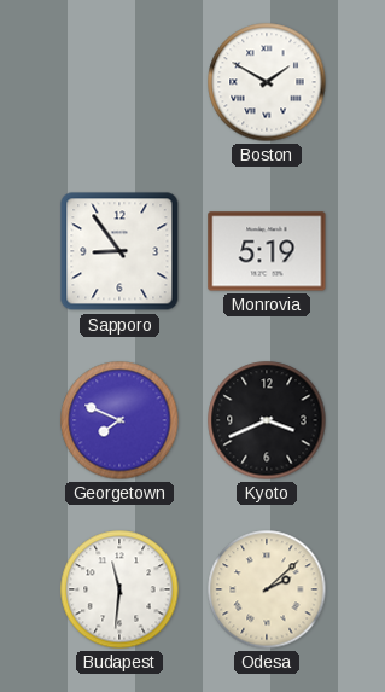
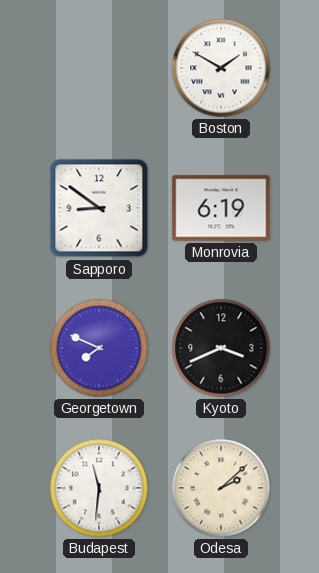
Sapporo: 8:54 -> 8:51 (99, 208)
Monrovia: 5:19 -> 6:19 (221, 208)
